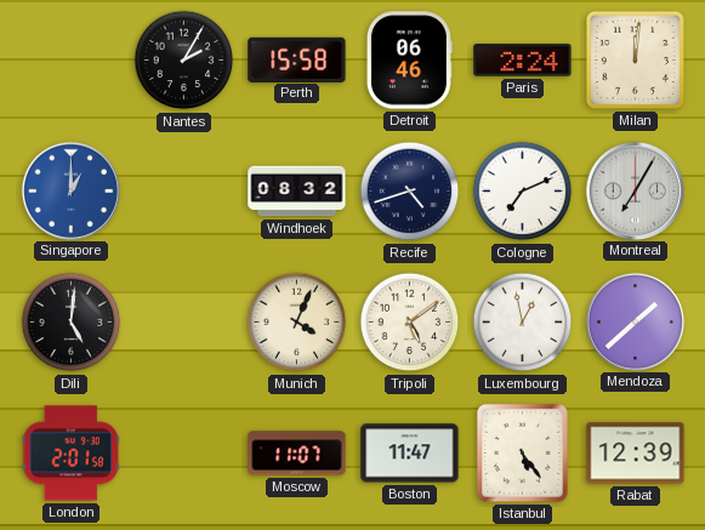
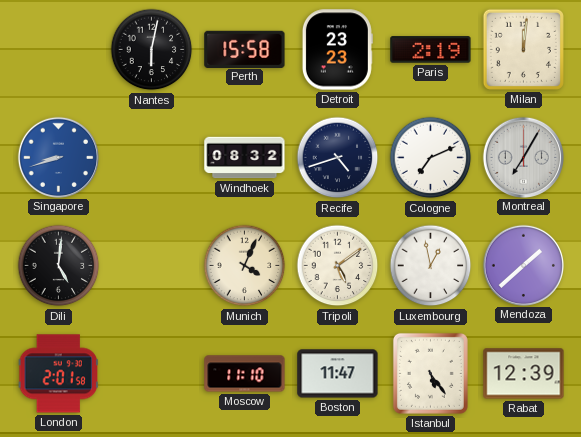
Nantes: 2:05 -> 6:02 (152, 50)
Detroit: 06:46 -> 23:23 (337, 50)
Paris: 2:24 -> 2:19 (431, 50)
Singapore: 1:00 -> 8:42 (58, 157)
Moscow: 11:07 -> 11:10 (245, 374)
